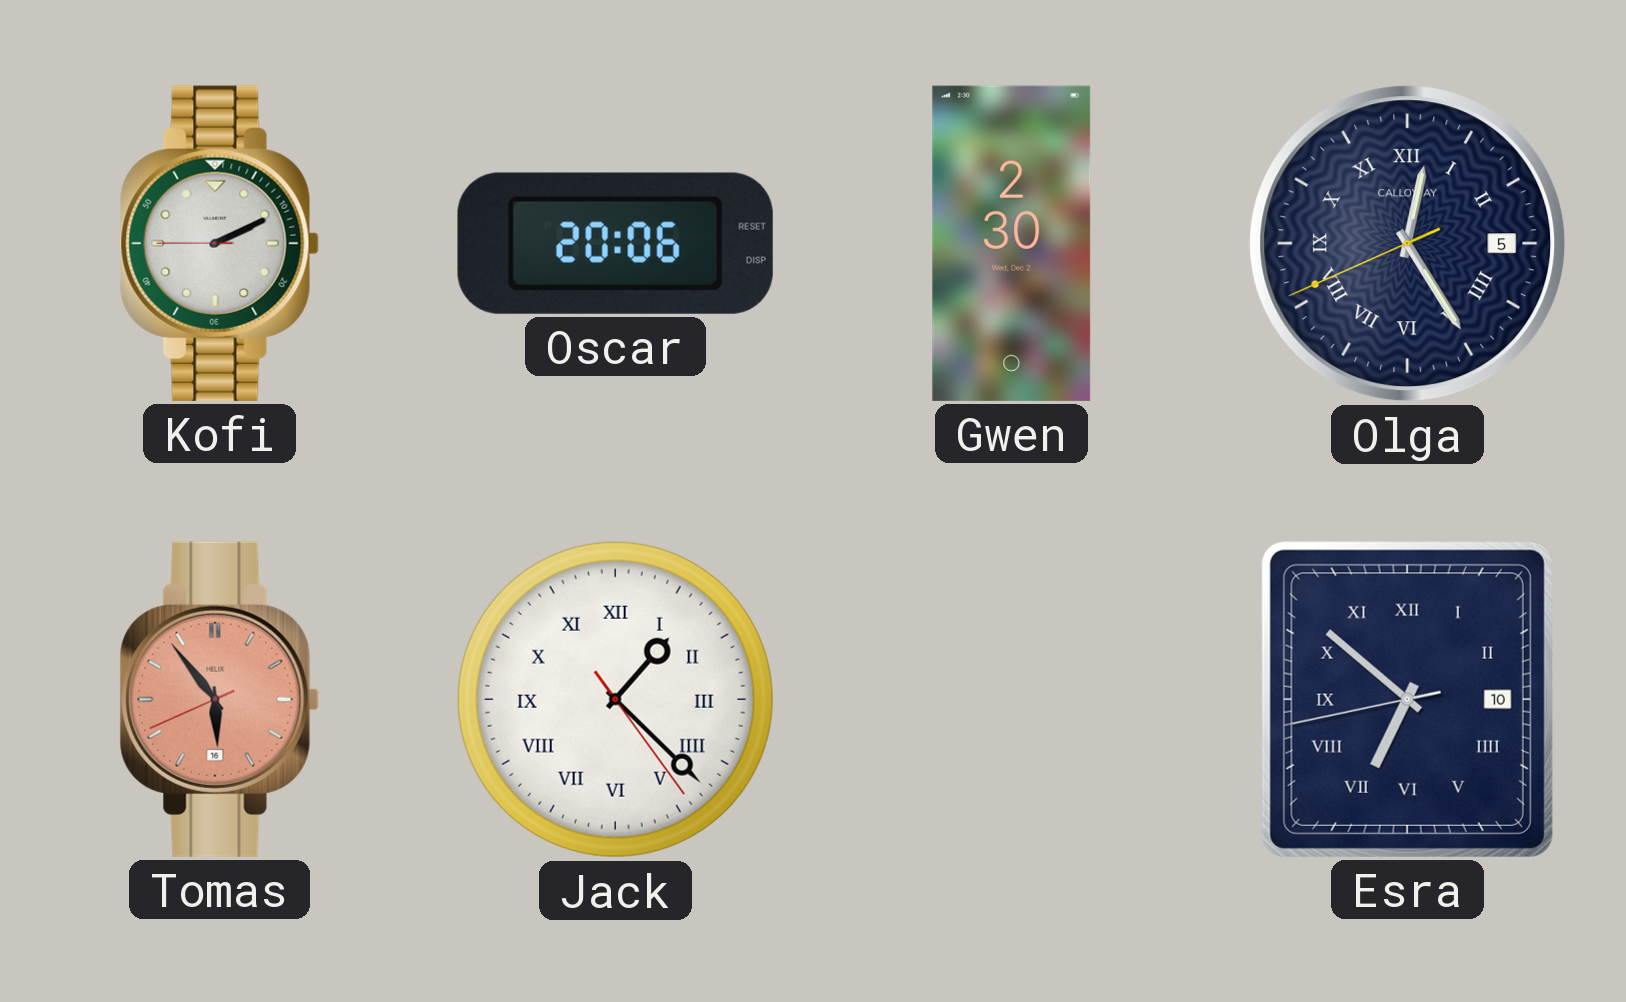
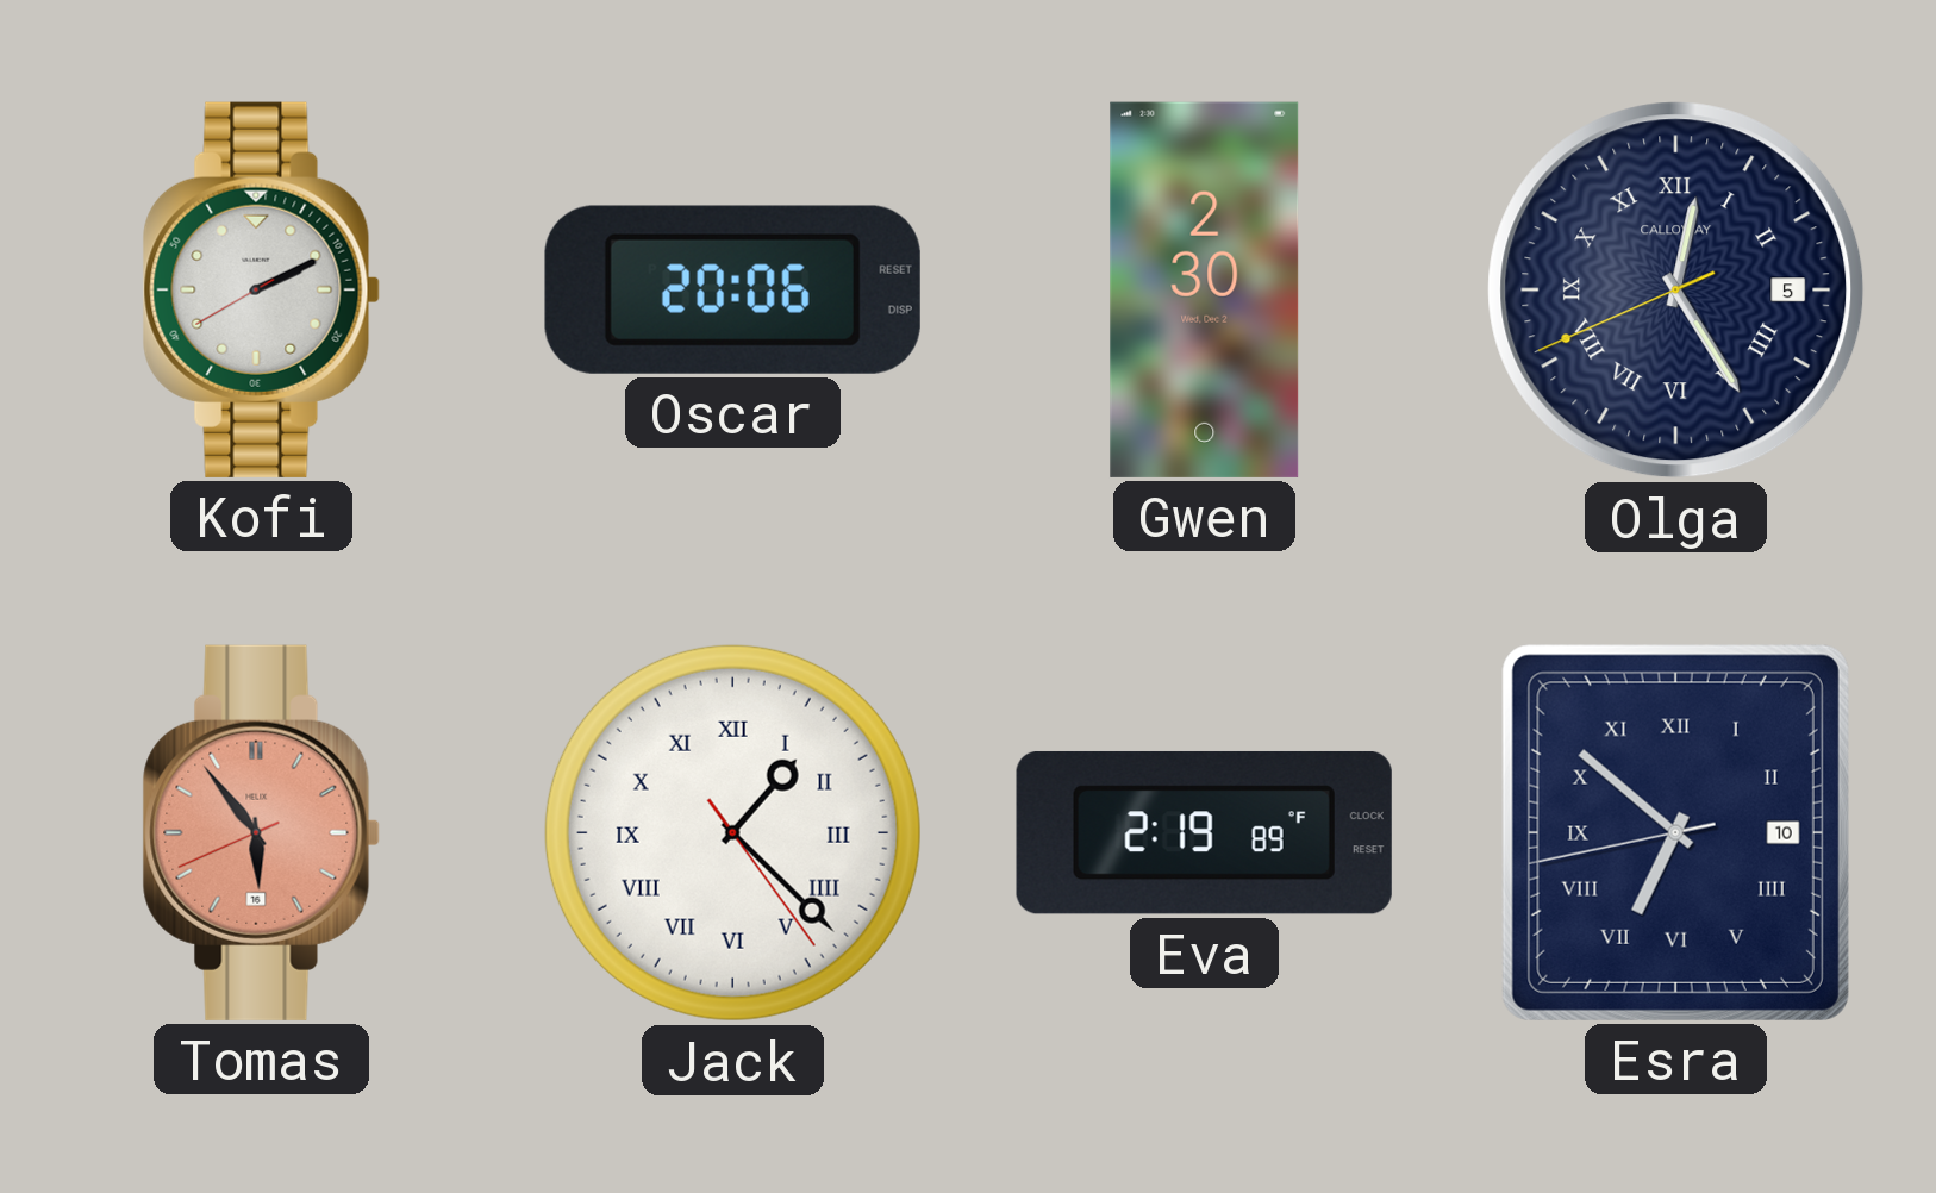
Kofi: 2:10:45 -> 2:10:40 (261, 289)
Eva: none -> 2:19 (1204, 832)
